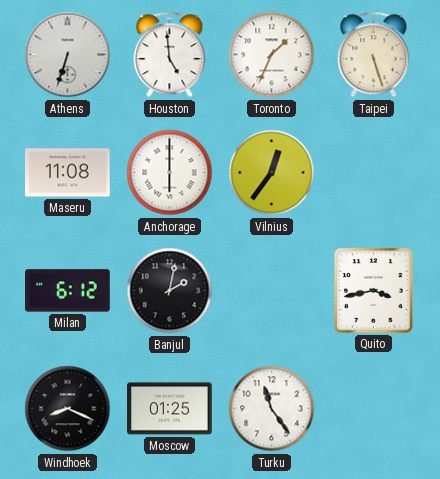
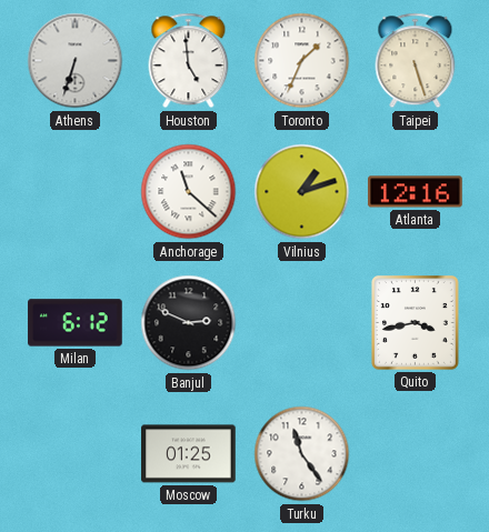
Maseru: 11:08 -> none (68, 173)
Anchorage: 6:00 -> 11:22 (189, 192)
Vilnius: 12:36 -> 1:12 (302, 192)
Atlanta: none -> 12:16 (416, 192)
Banjul: 2:02 -> 2:49 (189, 323)
Windhoek: 8:19 -> none (68, 409)
